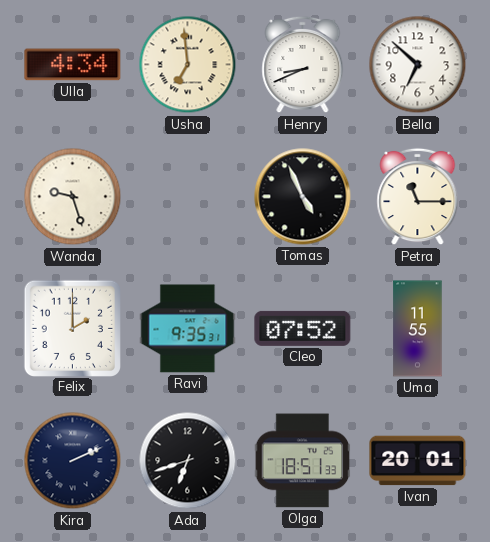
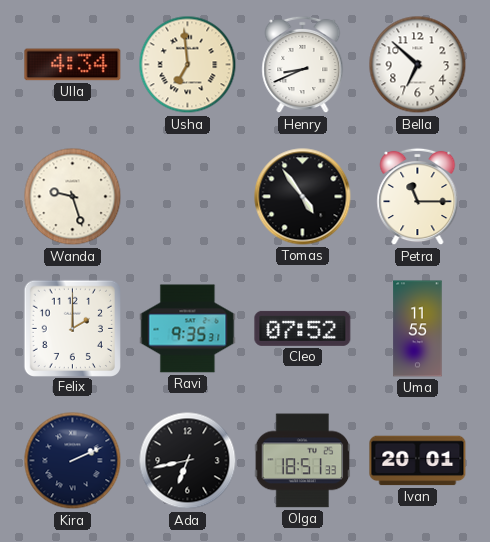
Tomas: 4:56 -> 4:54 (303, 197)
Ada: 6:42 -> 6:43 (188, 461)
